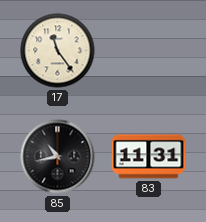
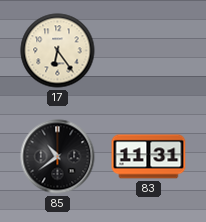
17: 11:24 -> 6:24 (58, 51)
85: 10:43 -> 10:39 (58, 157)
